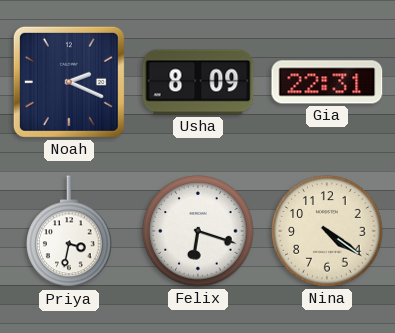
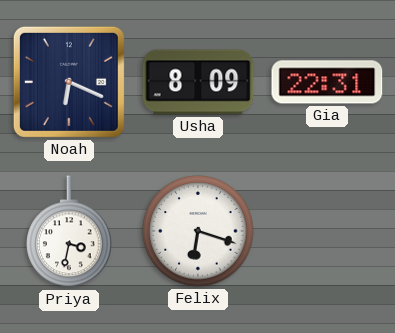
Noah: 2:19 -> 6:19 (69, 82)
Nina: 4:21 -> none (327, 231)
